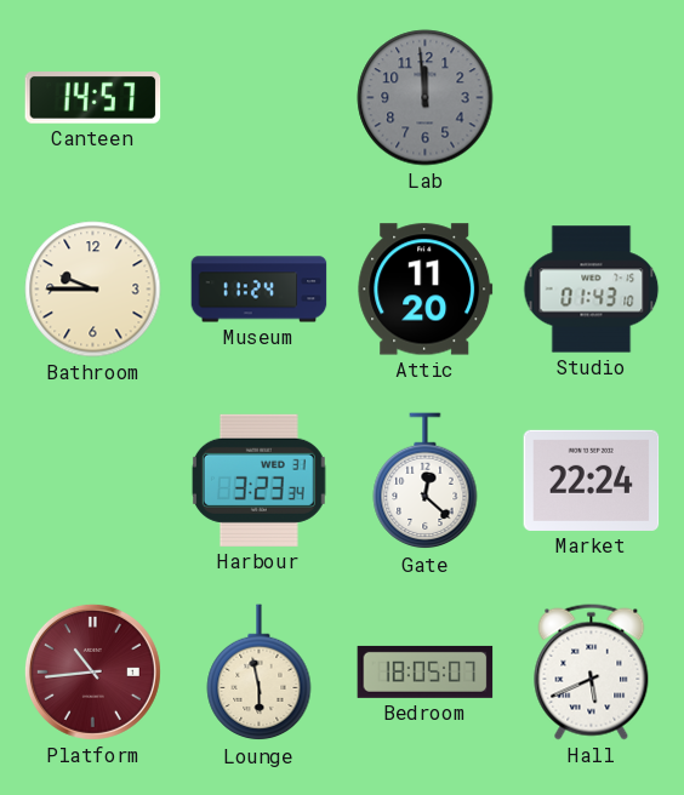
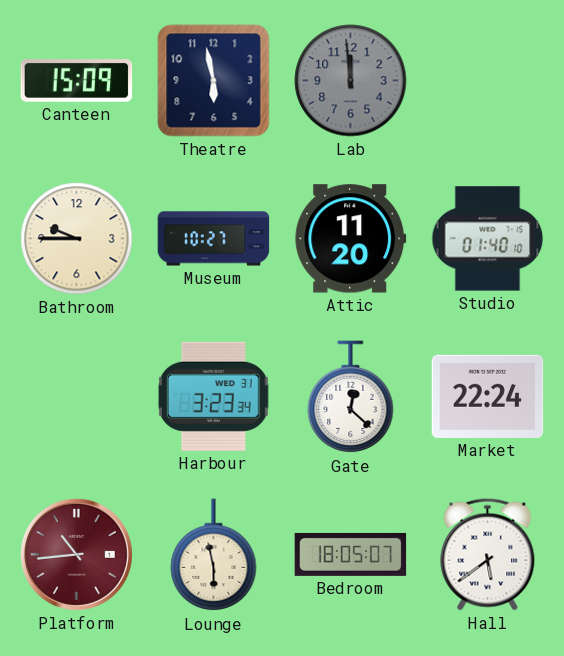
Canteen: 14:57 -> 15:09 (77, 81)
Theatre: none -> 5:58 (214, 81)
Museum: 11:24 -> 10:27 (214, 239)
Studio: 01:43 -> 01:40 (488, 239)
Hall: 5:41 -> 5:39 (488, 555)
